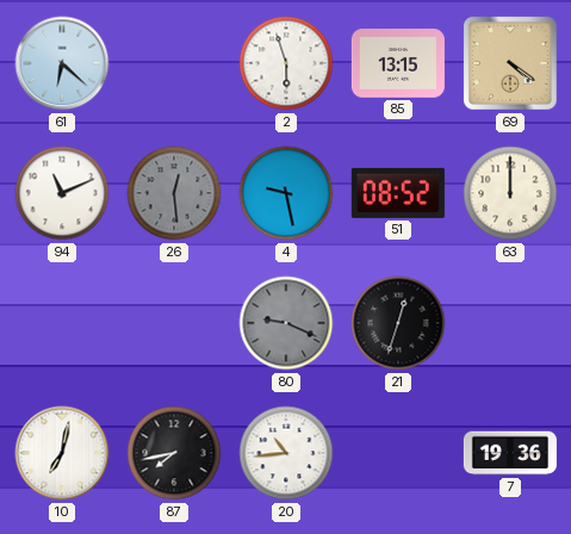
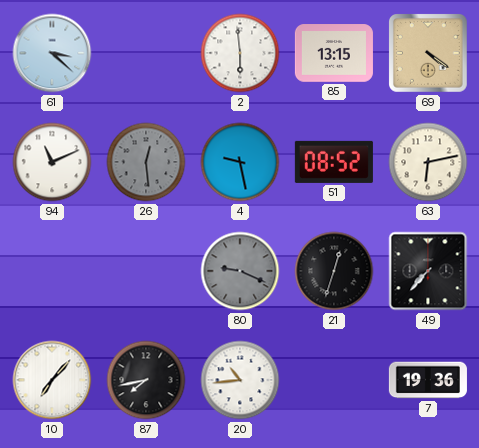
61: 6:22 -> 3:22 (52, 53)
2: 5:57 -> 5:59 (240, 53)
63: 12:00 -> 6:13 (428, 162)
49: none -> 7:37 (428, 271)
10: 7:02 -> 7:07 (52, 380)
